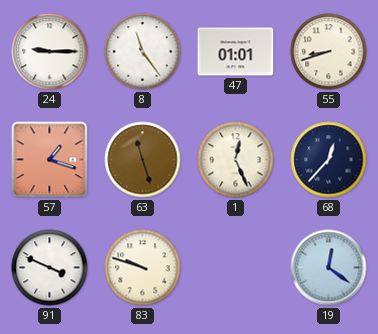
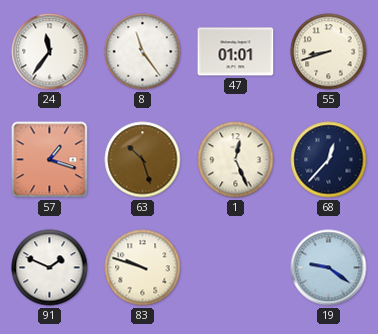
24: 9:15 -> 11:36 (50, 52)
63: 11:27 -> 10:27 (143, 160)
91: 3:49 -> 1:49 (50, 268)
19: 12:21 -> 9:21 (329, 268)
